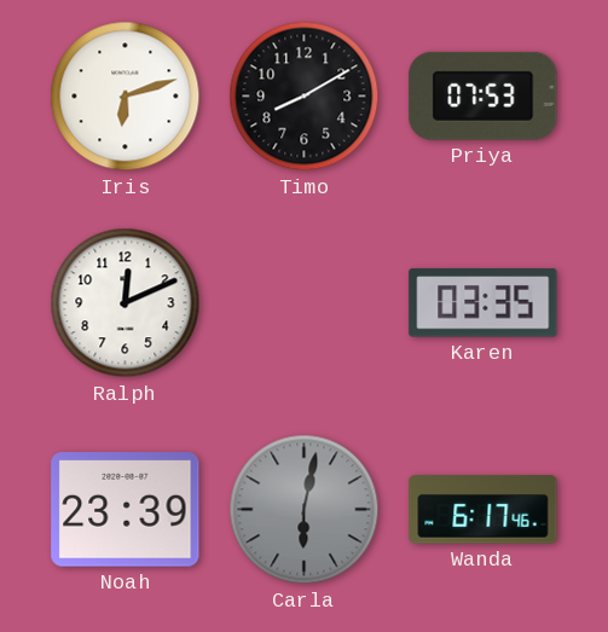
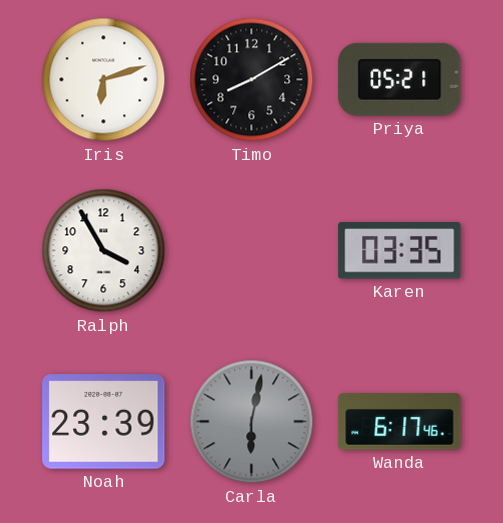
Priya: 07:53 -> 05:21 (400, 79)
Ralph: 12:11 -> 3:55 (104, 251)
